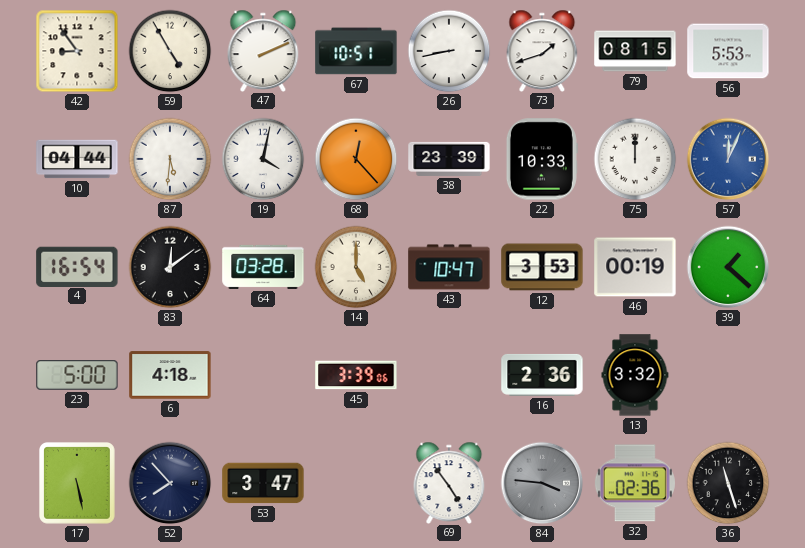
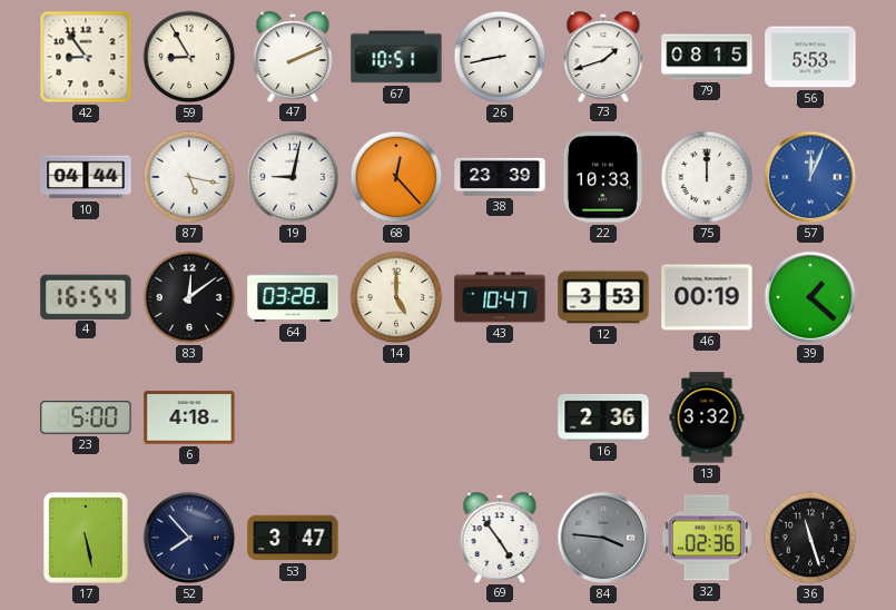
59: 4:55 -> 8:55 (189, 57)
87: 5:31 -> 5:17 (189, 177)
19: 4:02 -> 9:02 (293, 177)
45: 3:39 -> none (356, 375)
